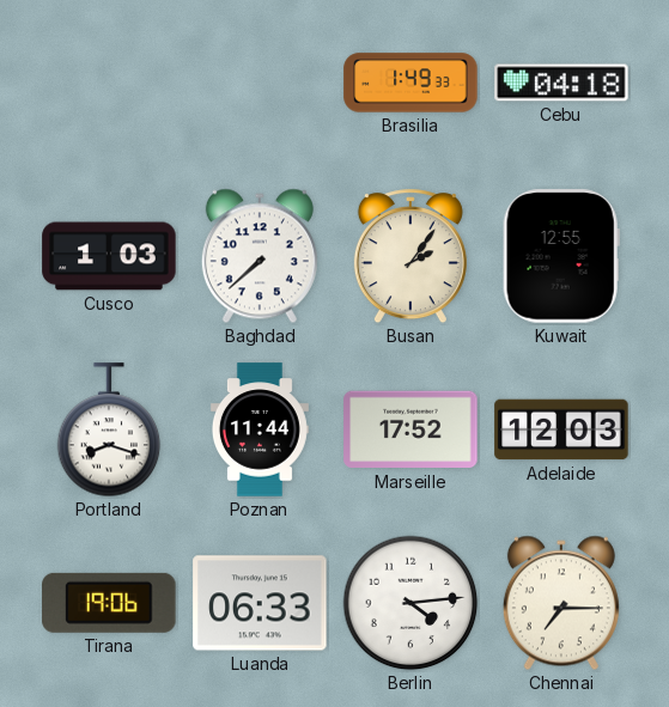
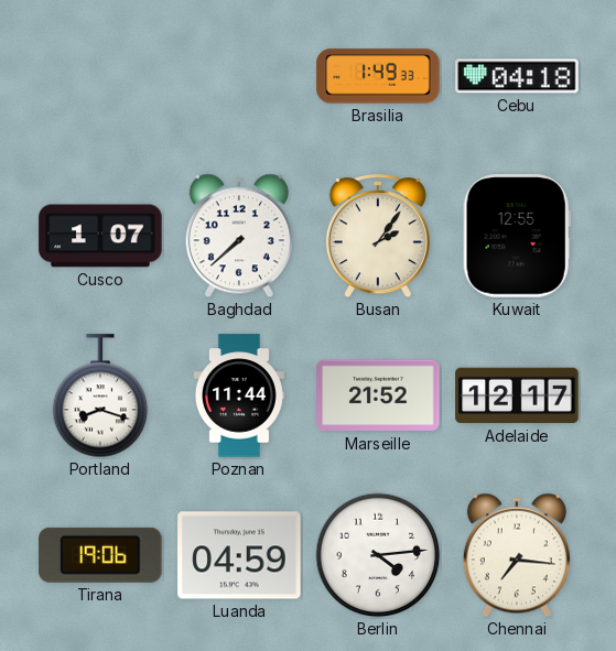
Cusco: 1:03 -> 1:07 (100, 236)
Marseille: 17:52 -> 21:52 (378, 395)
Adelaide: 12:03 -> 12:17 (517, 395)
Luanda: 06:33 -> 04:59 (239, 555)
Chennai: 7:15 -> 7:16 (517, 555)
